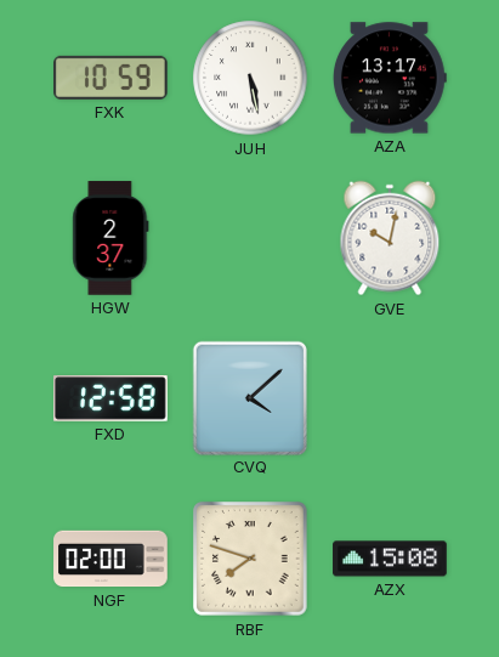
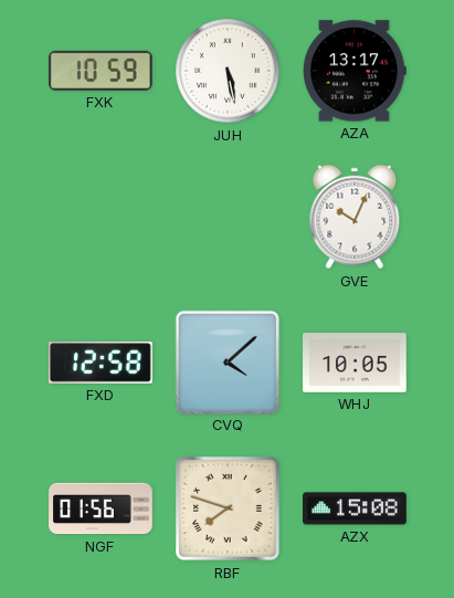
HGW: 2:37 -> none (110, 238)
GVE: 10:02 -> 10:04 (355, 217)
WHJ: none -> 10:05 (355, 364)
NGF: 02:00 -> 01:56 (101, 508)
